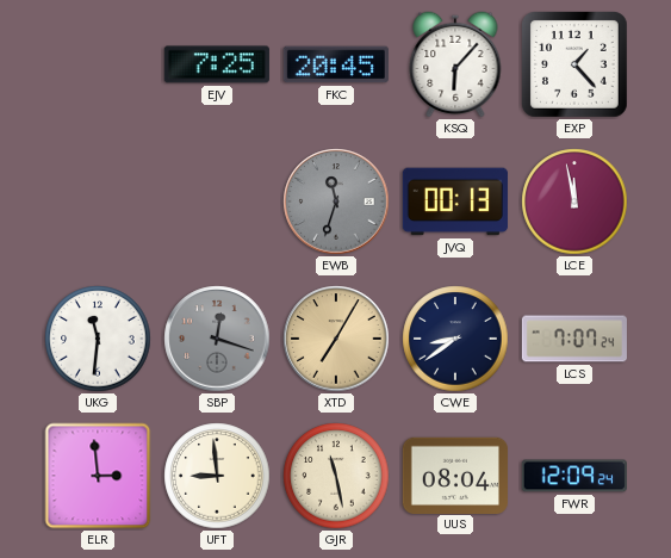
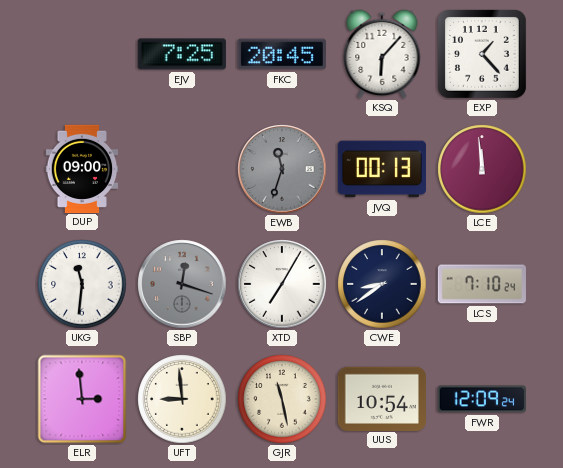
DUP: none -> 09:00 (82, 168)
LCE: 11:58 -> 11:59 (482, 169)
XTD dial: champagne -> white (282, 284)
LCS: 7:07 -> 7:10 (482, 284)
UUS: 08:04 -> 10:54 (382, 398)
